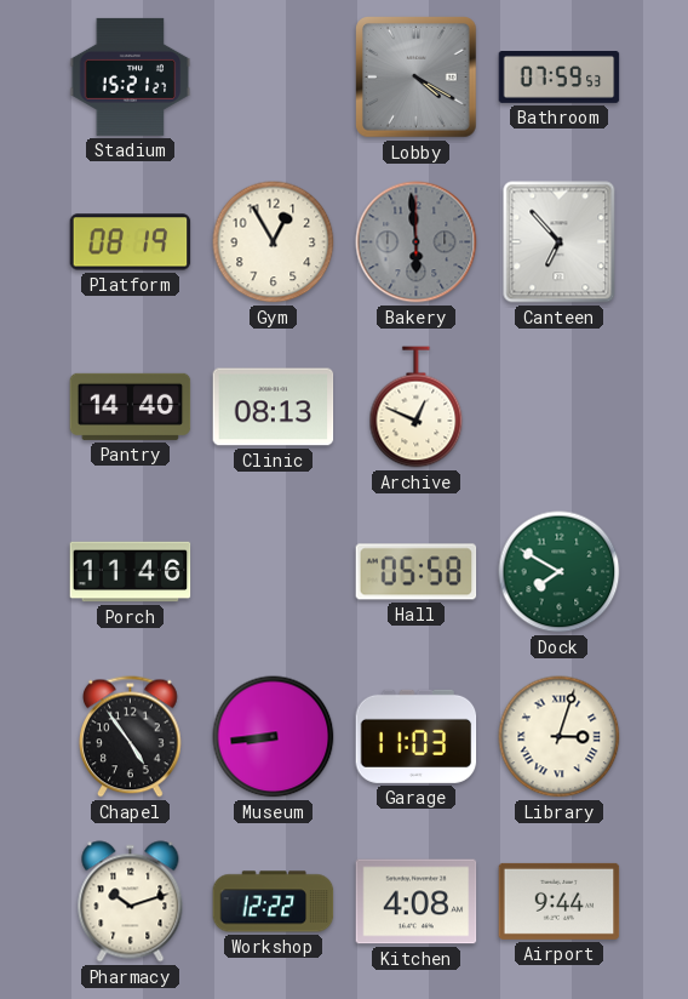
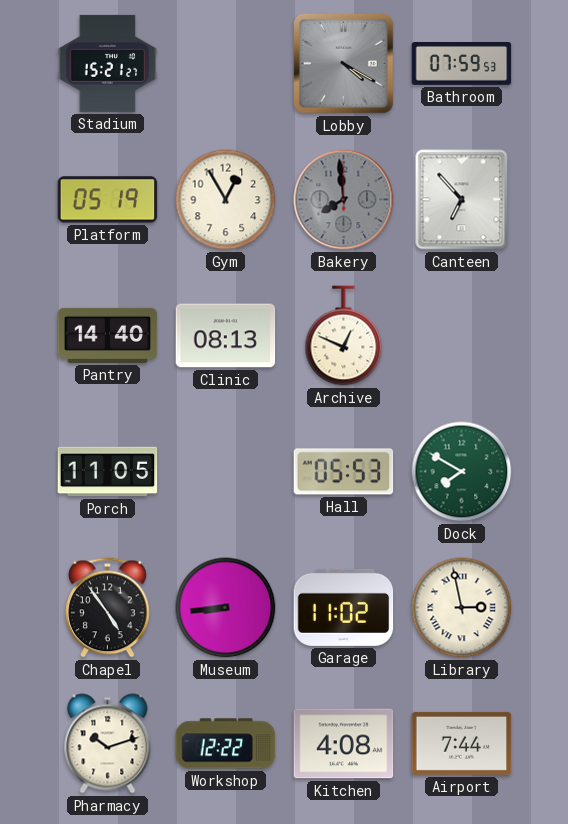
Platform: 08:19 -> 05:19 (108, 200)
Bakery: 5:59 -> 7:59 (344, 200)
Porch: 11:46 -> 11:05 (108, 472)
Hall: 05:58 -> 05:53 (344, 472)
Garage: 11:03 -> 11:02 (344, 607)
Library: 3:03 -> 2:58 (462, 608)
Airport: 9:44 -> 7:44 (462, 743)
